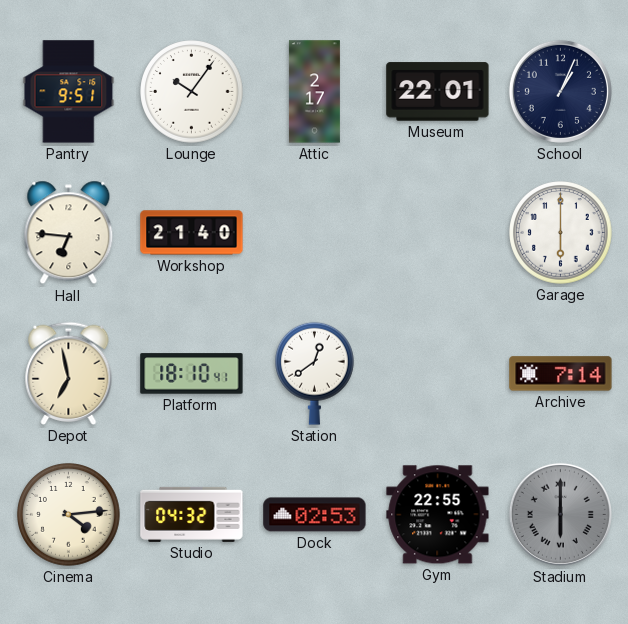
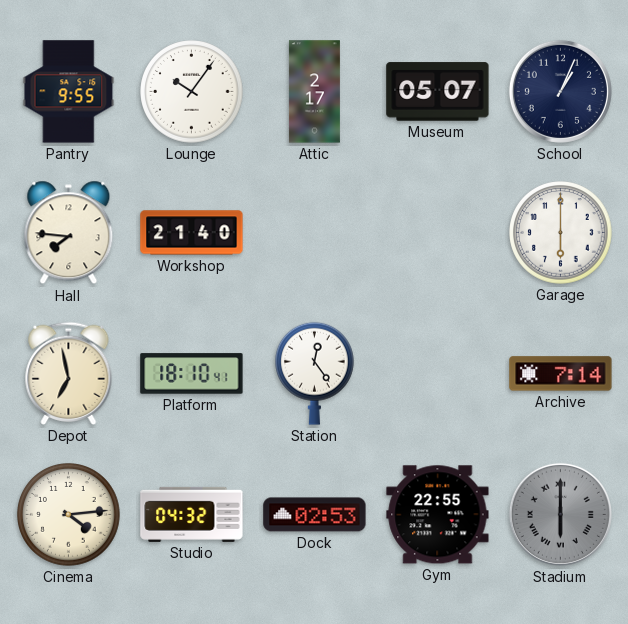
Pantry: 9:51 -> 9:55 (69, 92)
Museum: 22:01 -> 05:07 (438, 92)
Hall: 6:46 -> 7:46 (69, 233)
Station: 12:39 -> 12:24 (315, 373)
